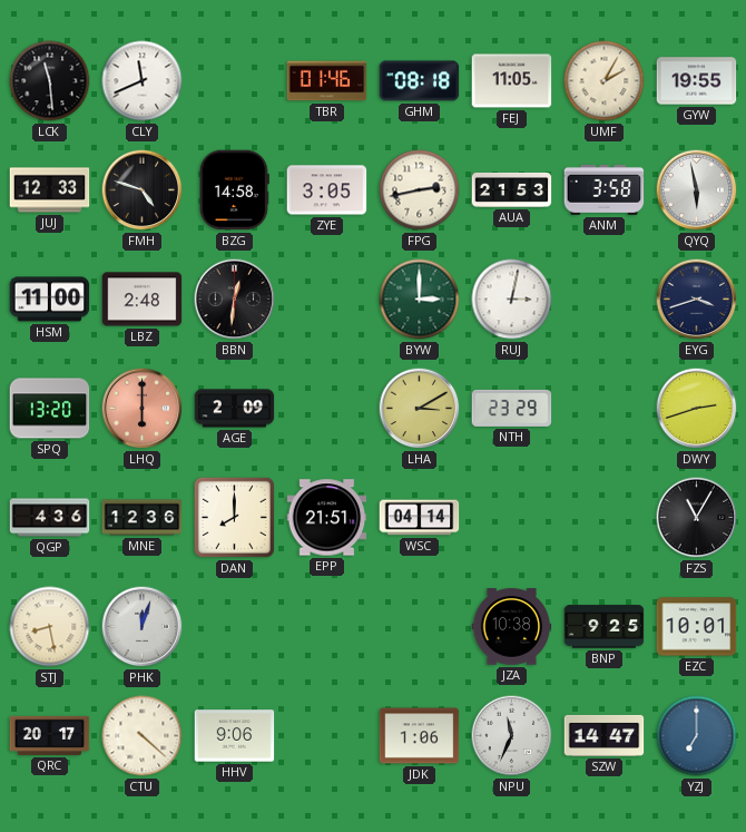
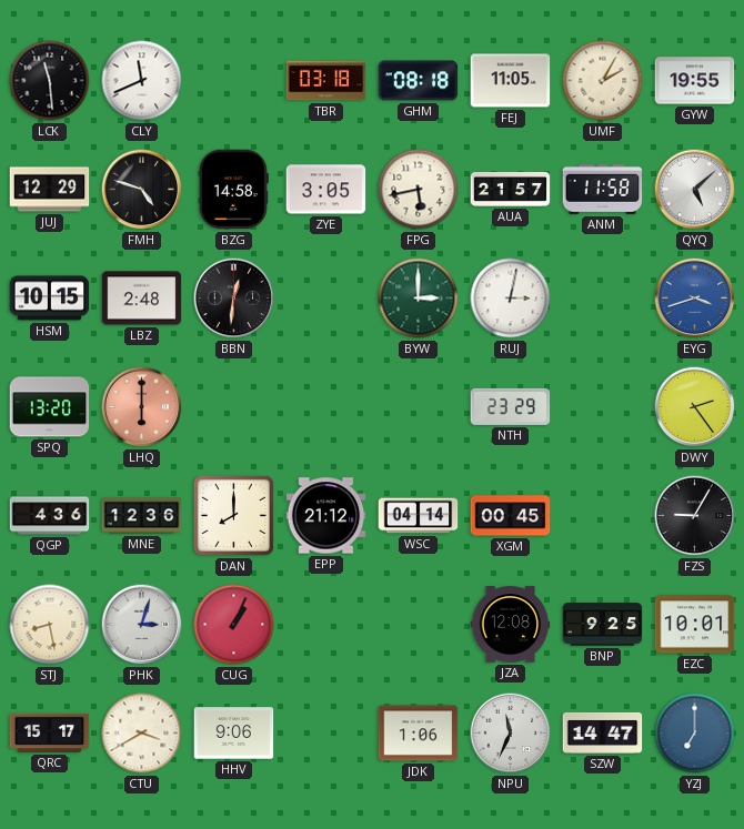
TBR: 01:46 -> 03:18 (326, 81)
JUJ: 12:33 -> 12:29 (50, 190)
FPG: 2:43 -> 5:43 (419, 190)
AUA: 21:53 -> 21:57 (511, 190)
ANM: 3:58 -> 11:58 (603, 189)
QYQ: 5:58 -> 5:08 (695, 190)
HSM: 11:00 -> 10:15 (50, 299)
EYG dial: navy -> blue (695, 299)
AGE: 2:09 -> none (235, 409)
LHA: 3:10 -> none (420, 409)
DWY: 2:42 -> 2:24 (695, 407)
EPP: 21:51 -> 21:12 (326, 516)
XGM: none -> 00:45 (511, 516)
FZS: 11:05 -> 9:05 (695, 516)
PHK: 12:03 -> 3:03 (142, 625)
CUG: none -> 1:04 (234, 625)
JZA: 10:38 -> 12:08 (511, 625)
QRC: 20:17 -> 15:17 (50, 732)
CTU: 4:22 -> 3:40 (142, 734)
